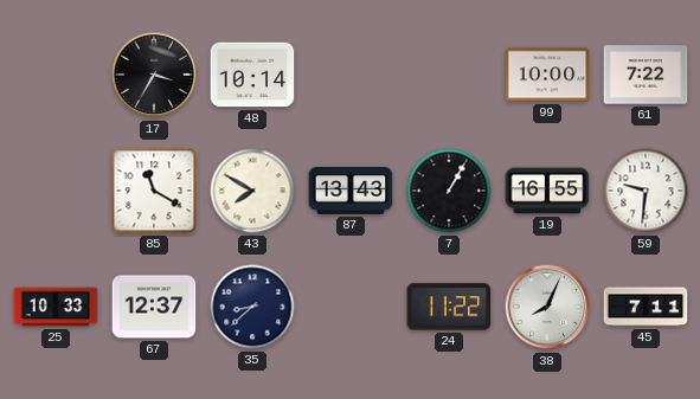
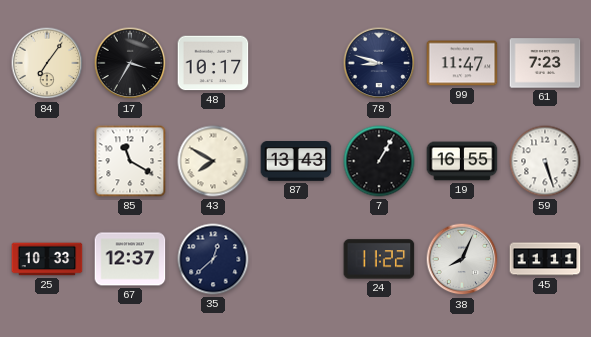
84: none -> 7:06 (47, 63)
48: 10:14 -> 10:17 (213, 63)
78: none -> 8:48 (379, 63)
99: 10:00 -> 11:47 (462, 63)
61: 7:22 -> 7:23 (545, 63)
59: 9:31 -> 5:27 (545, 161)
35: 8:38 -> 12:38 (213, 259)
45: 7:11 -> 11:11 (545, 259)
